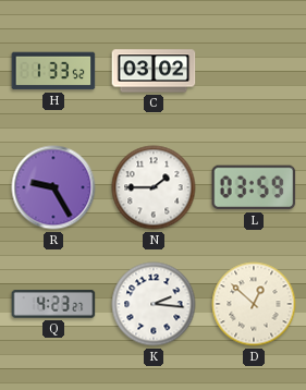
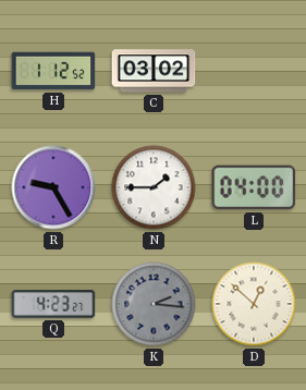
H: 1:33 -> 1:12 (53, 71)
L: 03:59 -> 04:00 (254, 187)
K dial: white -> grey (154, 304)
